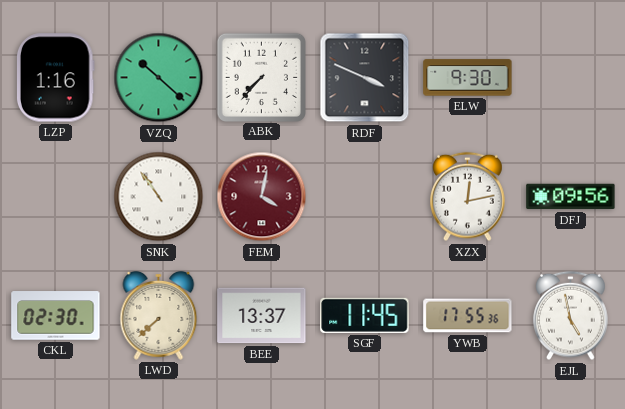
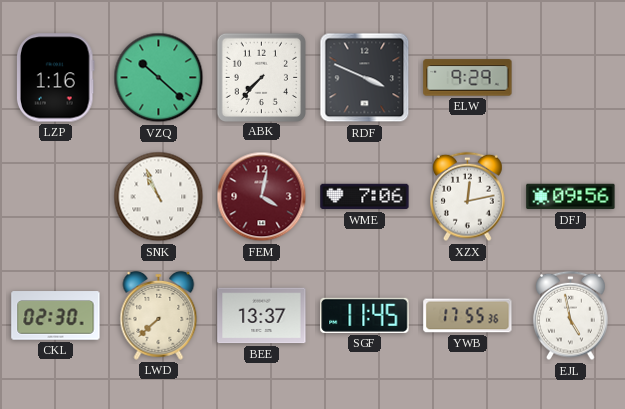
ELW: 9:30 -> 9:29 (468, 78)
SNK: 10:54 -> 10:56 (159, 197)
WME: none -> 7:06 (365, 197)
